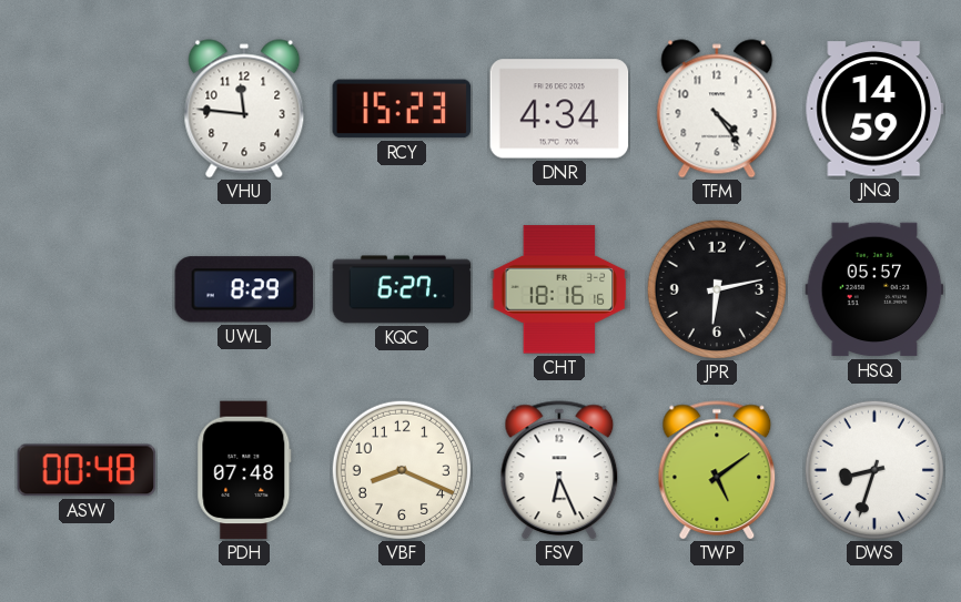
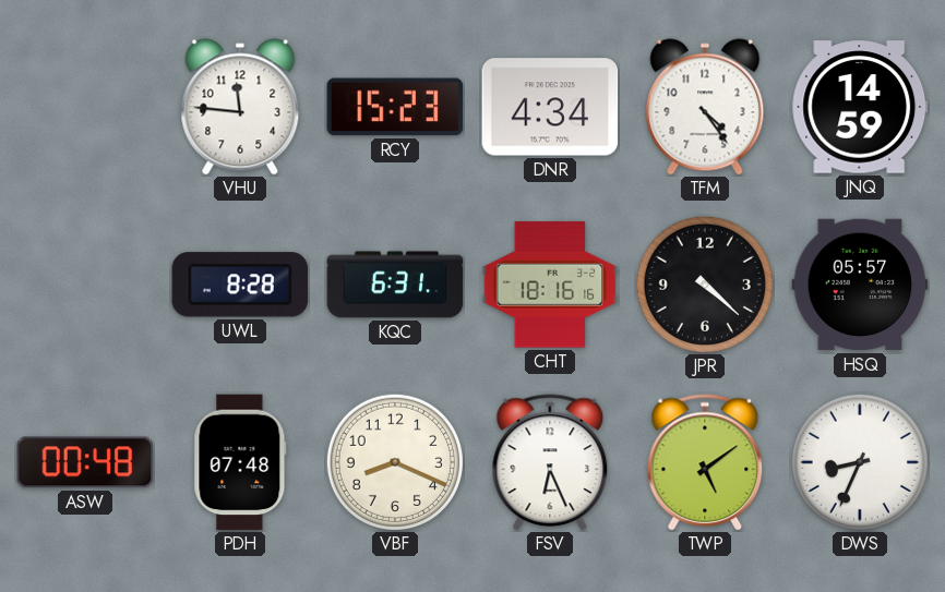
UWL: 8:29 -> 8:28 (240, 285)
KQC: 6:27 -> 6:31 (395, 285)
JPR: 6:13 -> 4:22 (705, 285)
DWS: 8:33 -> 8:34 (860, 462)
